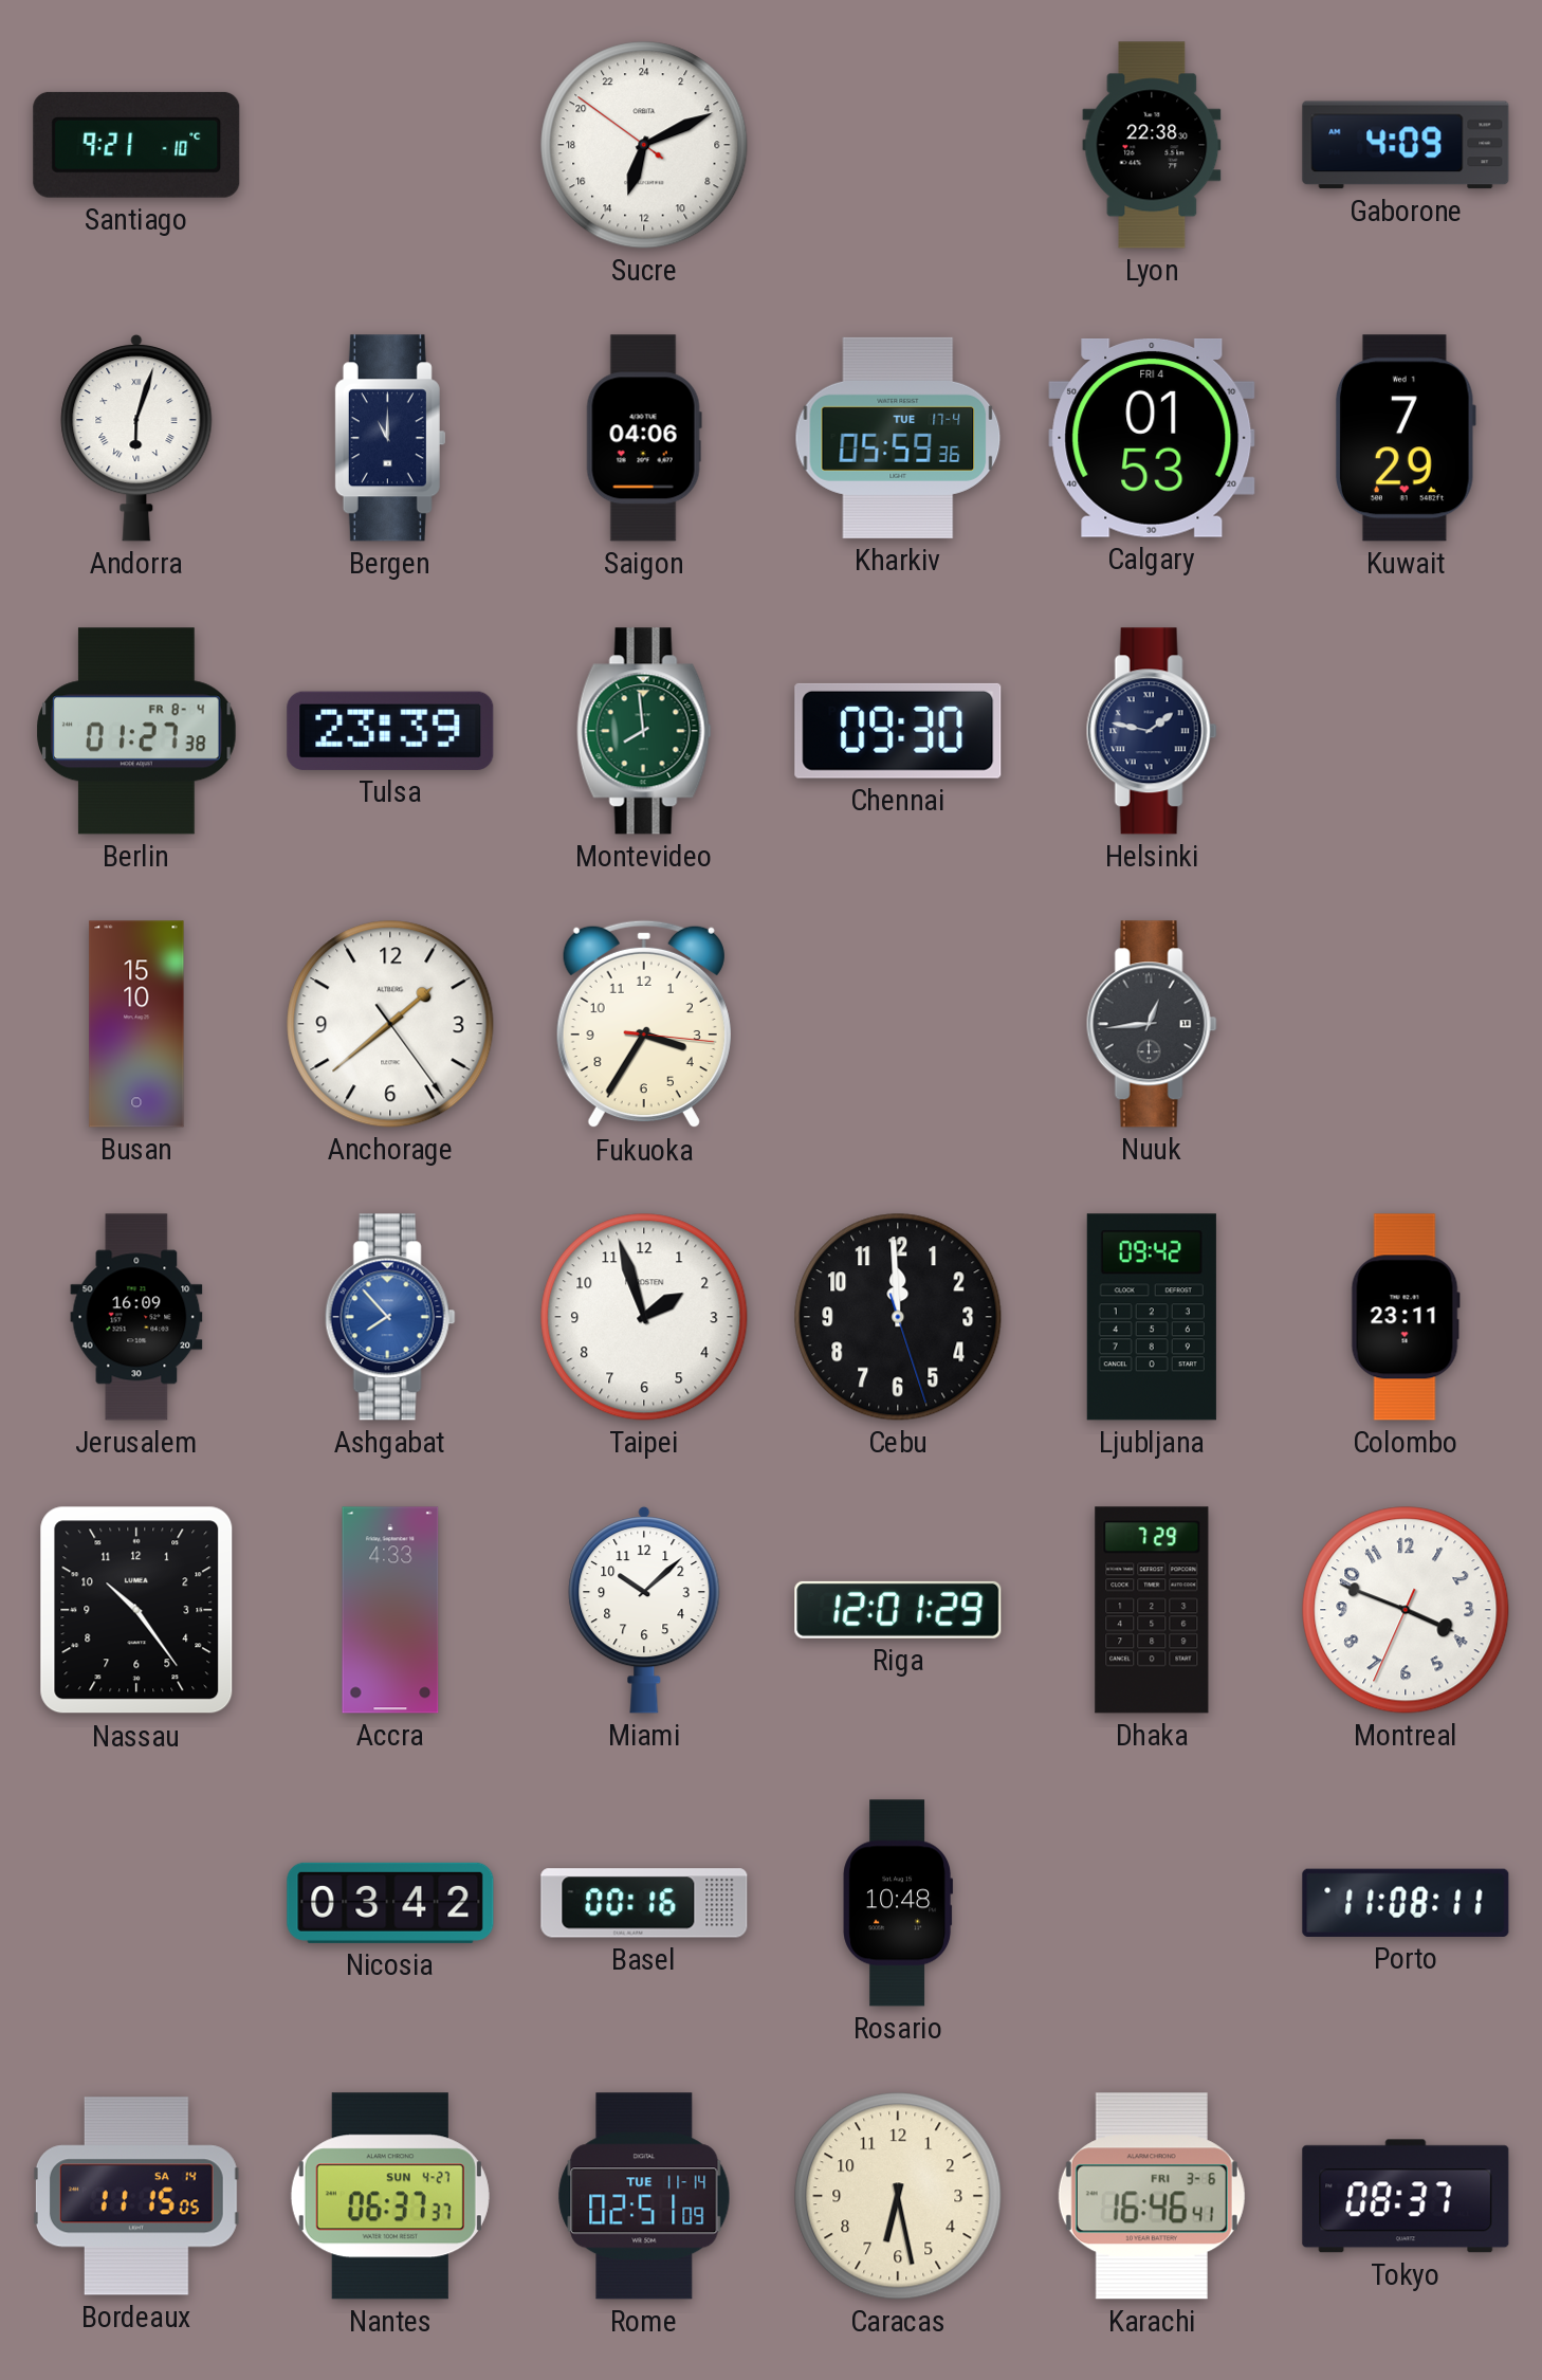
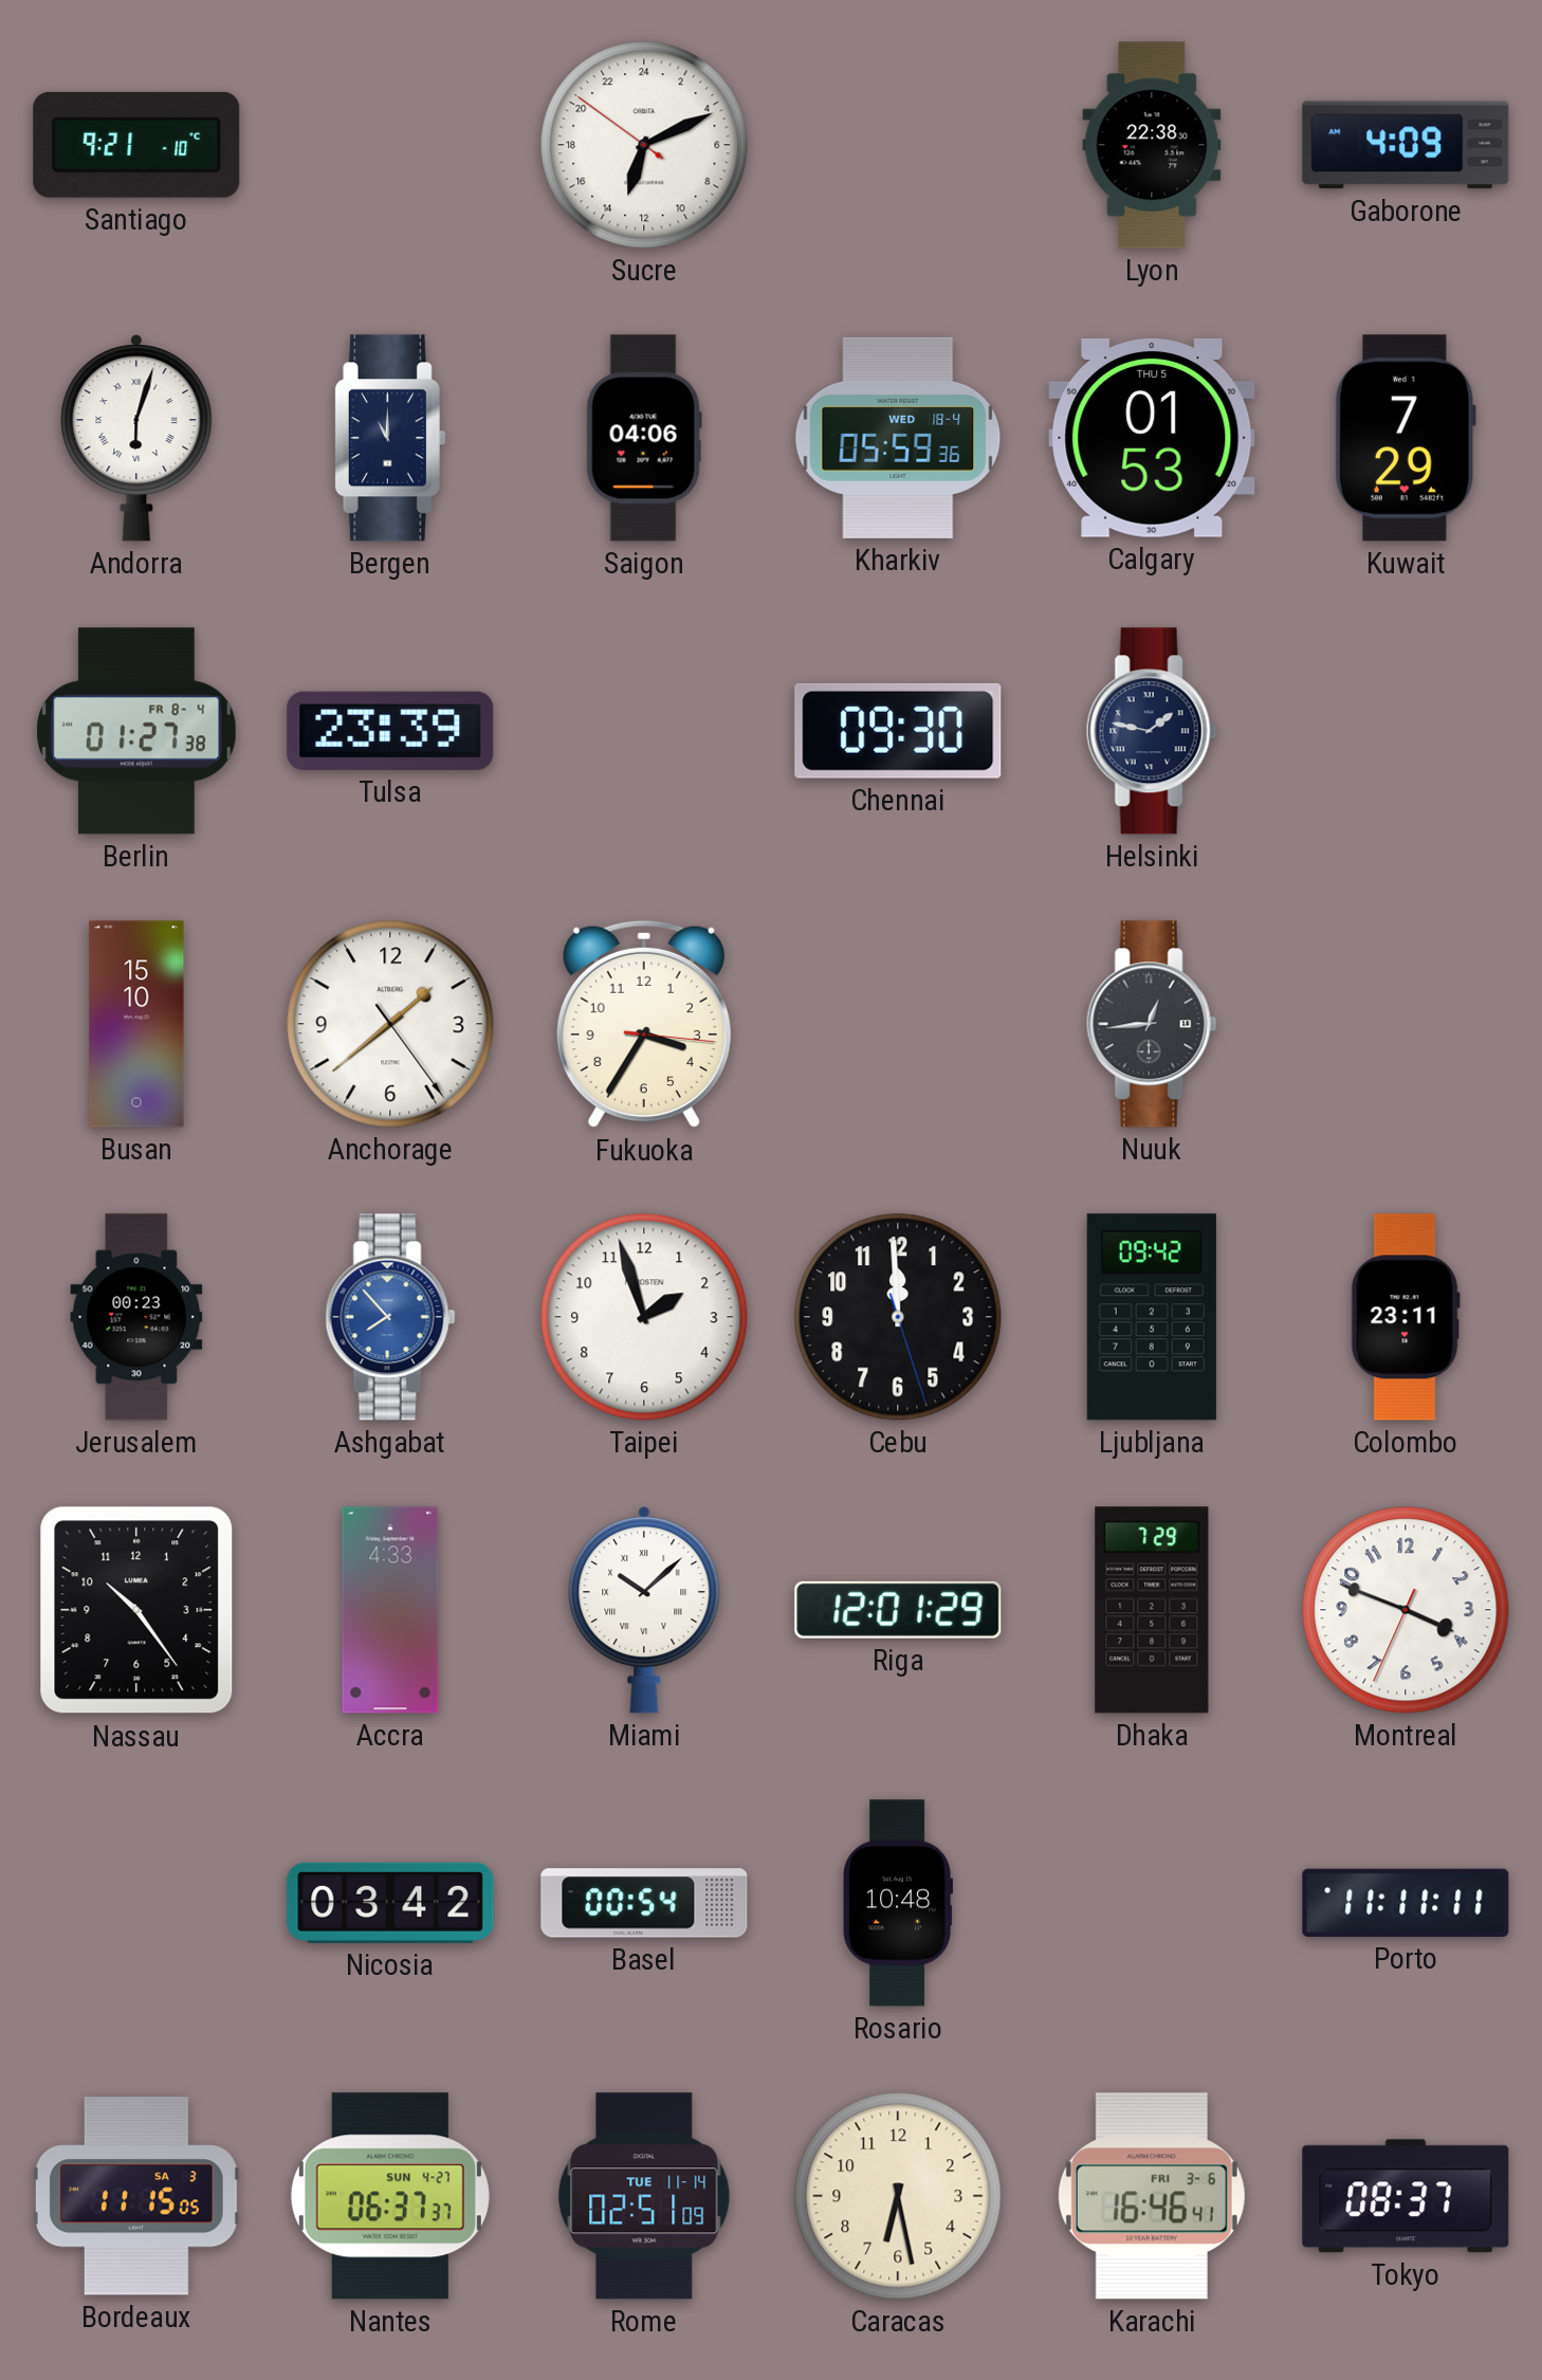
Kharkiv date: TUE 17-4 -> WED 18-4 (898, 438)
Calgary date: FRI 4 -> THU 5 (1152, 438)
Montevideo: 7:59 -> none (644, 731)
Jerusalem: 16:09 -> 00:23 (136, 1317)
Miami numerals: Arabic -> Roman (644, 1610)
Basel: 00:16 -> 00:54 (644, 1903)
Porto: 11:08 -> 11:11 (1406, 1903)
Bordeaux date: SA 14 -> SA 3 (136, 2196)
